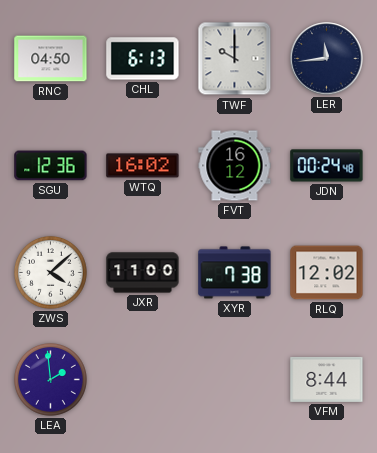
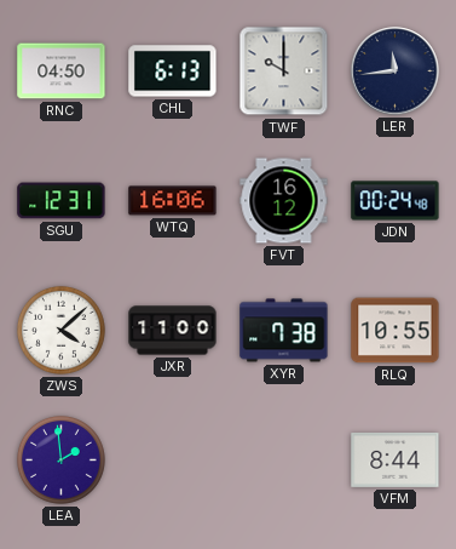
SGU: 12:36 -> 12:31 (62, 201)
WTQ: 16:02 -> 16:06 (173, 201)
RLQ: 12:02 -> 10:55 (396, 331)
